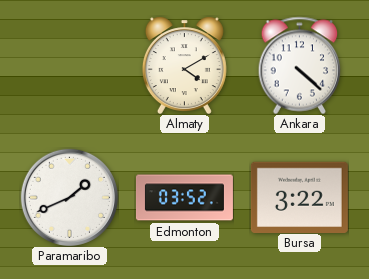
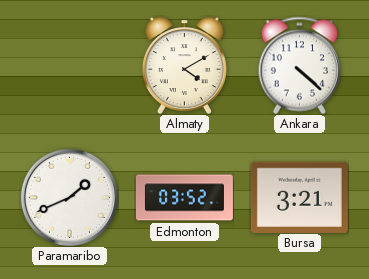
Bursa: 3:22 -> 3:21 (299, 197)
